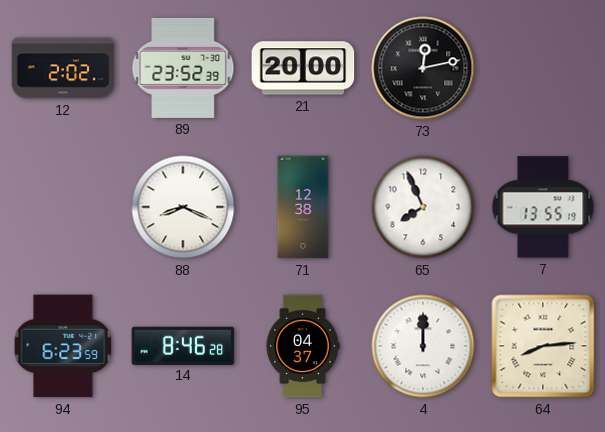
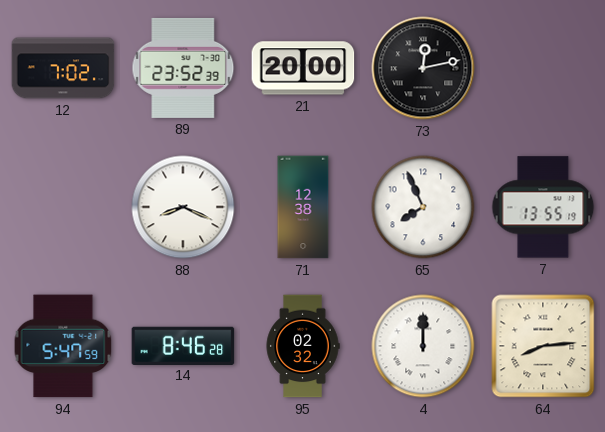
12: 2:02 -> 7:02 (63, 68)
94: 6:23 -> 5:47 (63, 346)
95: 04:37 -> 02:32 (303, 346)
